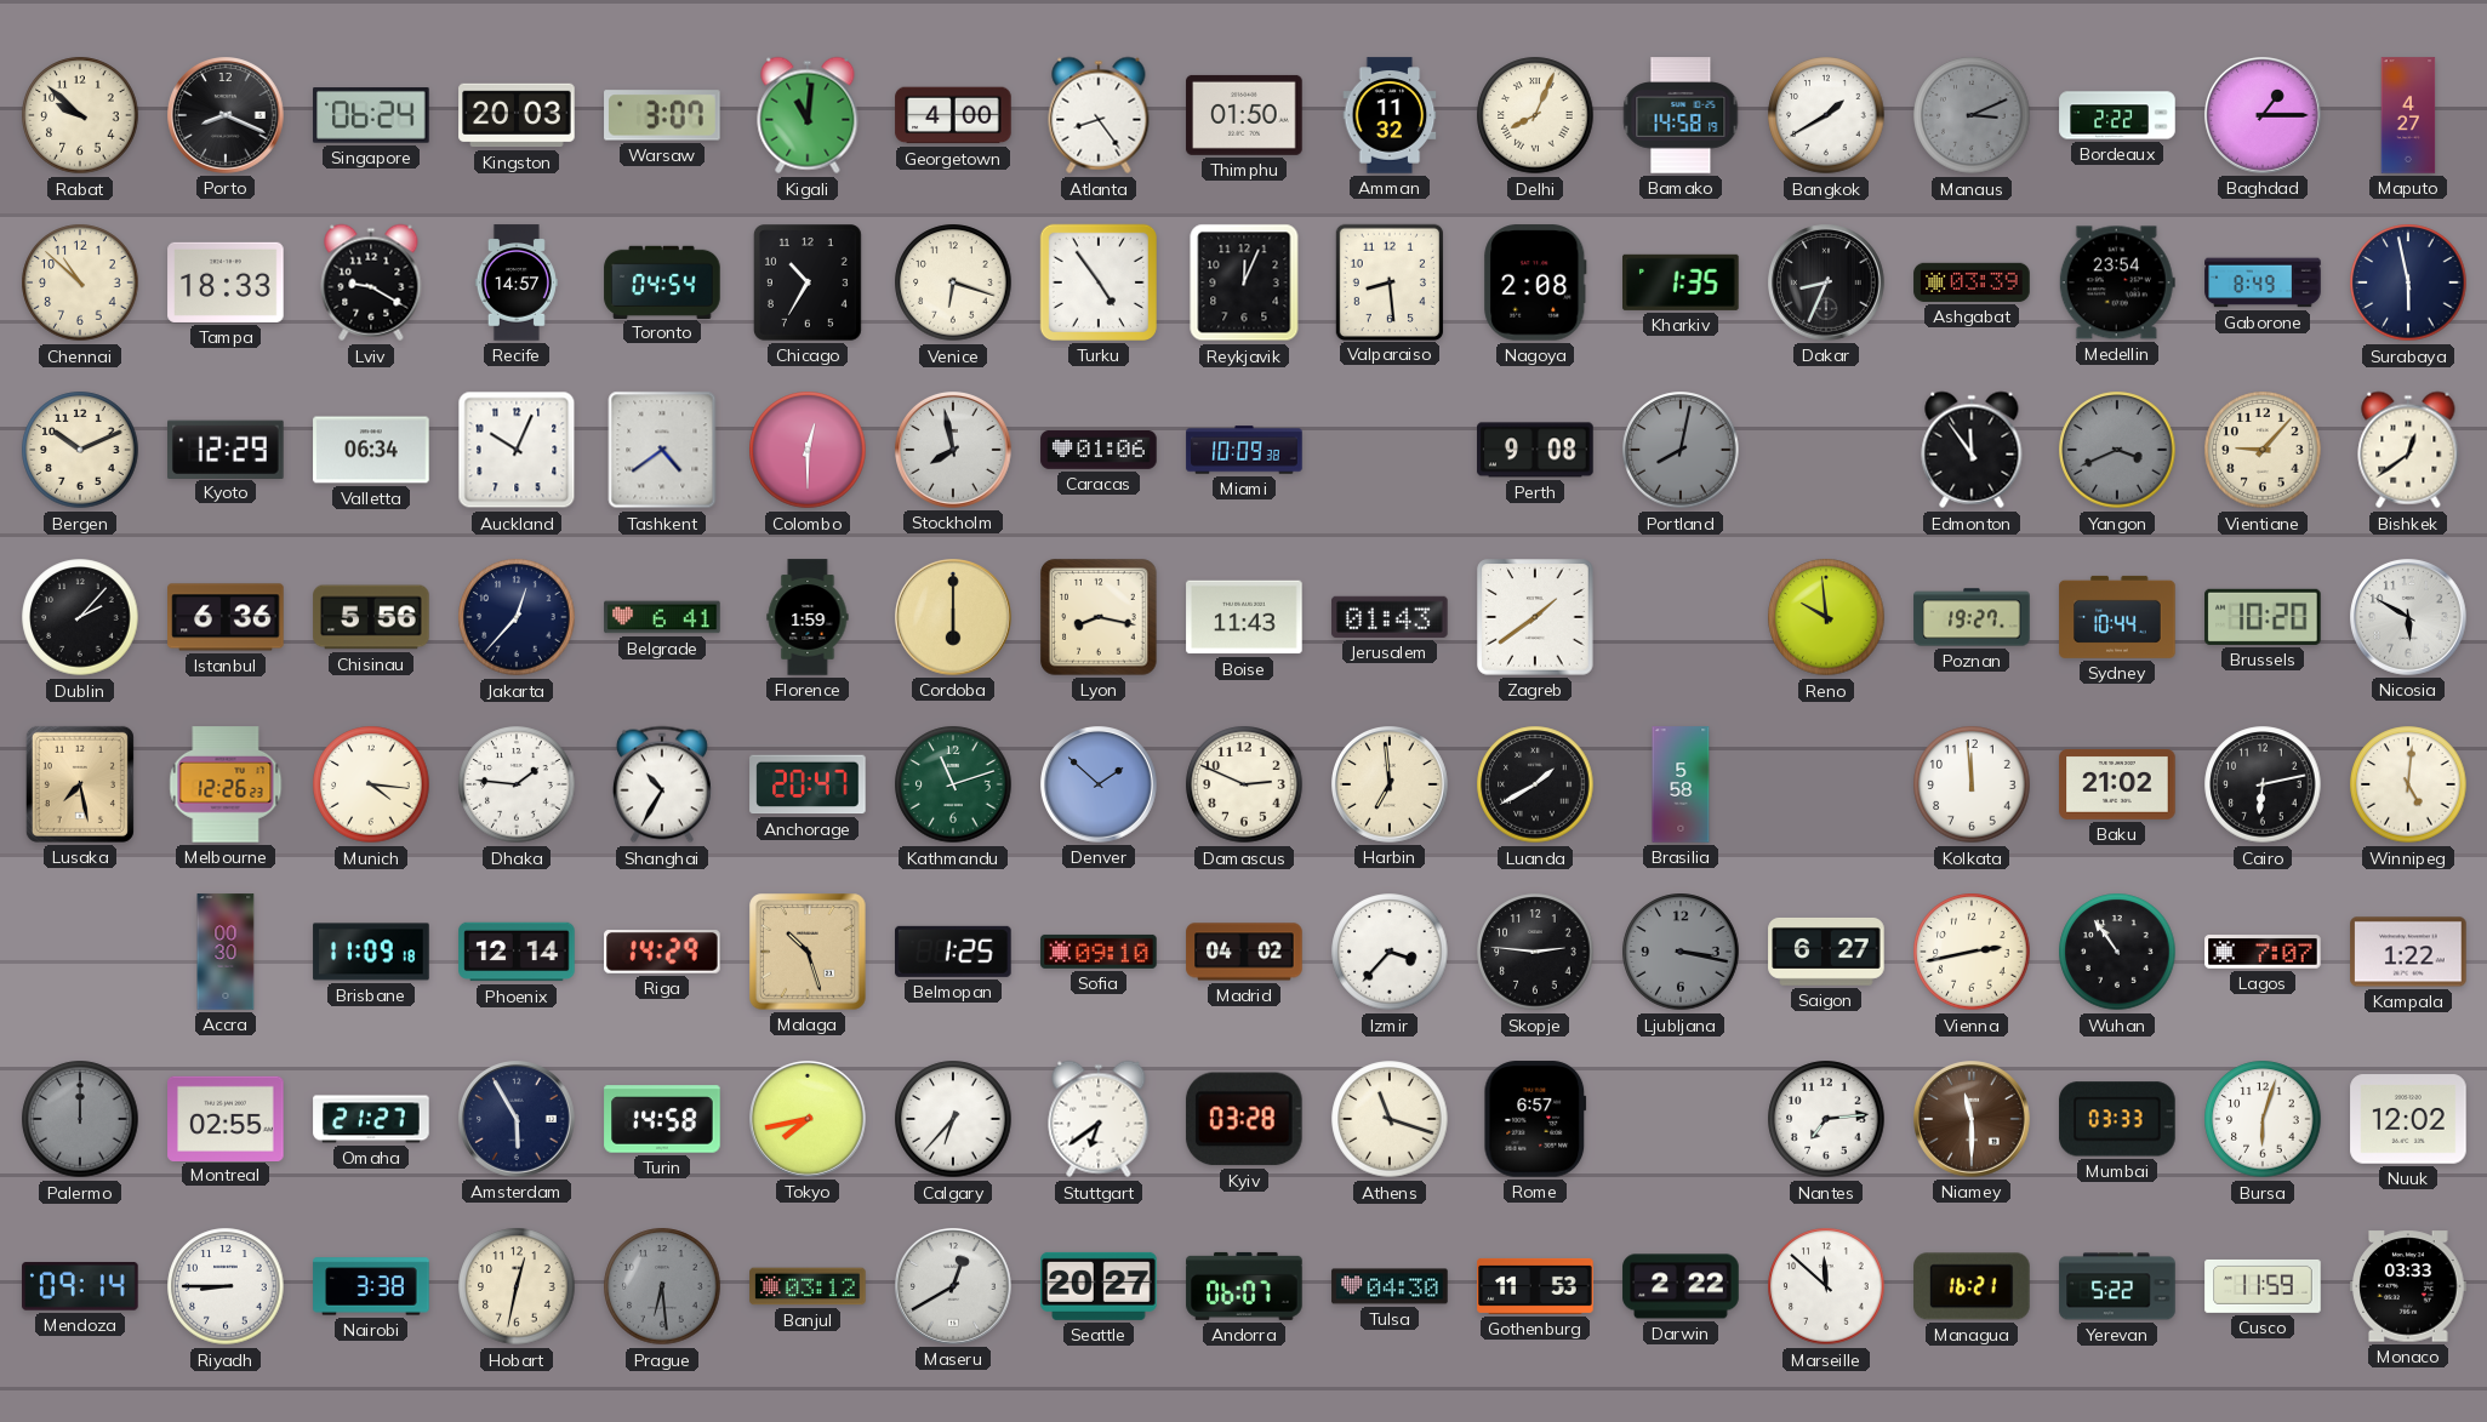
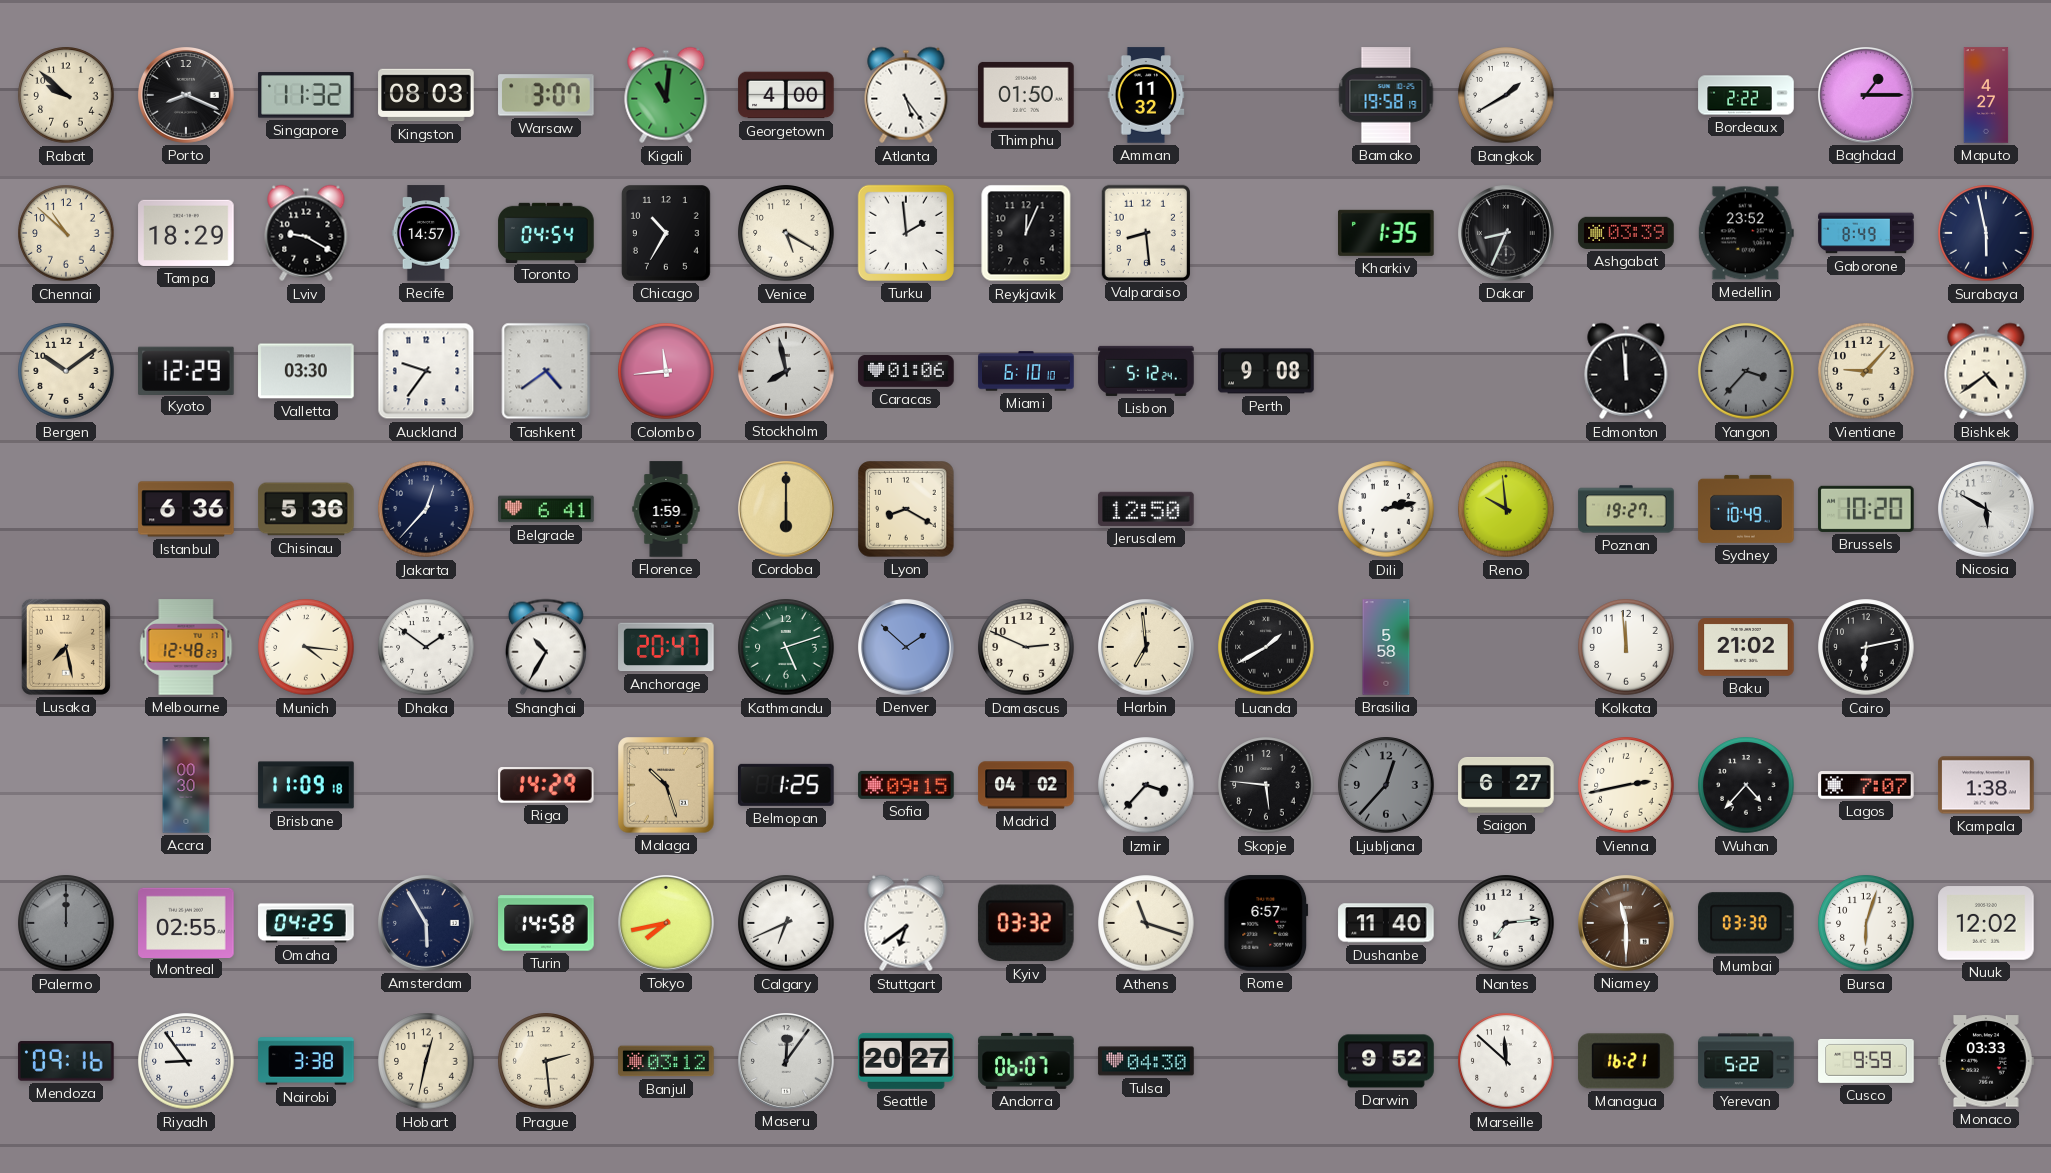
Singapore: 06:24 -> 11:32 (306, 95)
Kingston: 20:03 -> 08:03 (426, 95)
Atlanta: 8:24 -> 5:24 (906, 95)
Delhi: 8:04 -> none (1535, 115)
Bamako: 14:58 -> 19:58 (1386, 95)
Manaus: 3:11 -> none (1972, 115)
Tampa: 18:33 -> 18:29 (186, 233)
Venice: 6:18 -> 5:20 (786, 233)
Turku: 4:54 -> 1:59 (906, 233)
Nagoya: 2:08 -> none (1535, 282)
Medellin: 23:54 -> 23:52 (1746, 233)
Bergen: 10:11 -> 10:09 (66, 371)
Valletta: 06:34 -> 03:30 (306, 371)
Auckland: 10:04 -> 9:36 (426, 371)
Colombo: 12:30 -> 11:44 (666, 371)
Miami: 10:09 -> 6:10 (1026, 371)
Lisbon: none -> 5:12 (1146, 371)
Portland: 8:02 -> none (1681, 450)
Edmonton: 11:54 -> 11:59 (1626, 371)
Yangon: 3:41 -> 3:37 (1746, 371)
Bishkek: 12:39 -> 4:39 (1986, 371)
Dublin: 2:07 -> none (80, 617)
Chisinau: 5:56 -> 5:36 (306, 509)
Lyon: 8:17 -> 8:20 (906, 509)
Boise: 11:43 -> none (1244, 617)
Jerusalem: 01:43 -> 12:50 (1146, 509)
Zagreb: 1:39 -> none (1535, 617)
Dili: none -> 2:13 (1386, 509)
Sydney: 10:44 -> 10:49 (1746, 509)
Melbourne: 12:26 -> 12:48 (186, 647)
Dhaka: 1:46 -> 1:51 (426, 647)
Kathmandu: 11:12 -> 5:12 (786, 647)
Winnipeg: 5:01 -> none (2408, 784)
Phoenix: 12:14 -> none (517, 952)
Sofia: 09:10 -> 09:15 (906, 785)
Skopje: 2:46 -> 5:46 (1266, 785)
Ljubljana: 3:17 -> 12:37 (1386, 785)
Wuhan: 10:54 -> 4:37 (1746, 785)
Kampala: 1:22 -> 1:38 (1986, 785)
Omaha: 21:27 -> 04:25 (306, 923)
Calgary: 6:37 -> 6:41 (786, 923)
Kyiv: 03:28 -> 03:32 (1026, 923)
Dushanbe: none -> 11:40 (1386, 923)
Mumbai: 03:33 -> 03:30 (1746, 923)
Mendoza: 09:14 -> 09:16 (66, 1062)
Riyadh: 8:45 -> 8:54 (186, 1061)
Prague: 6:29 -> 2:29 (546, 1061)
Prague dial: grey -> cream (546, 1061)
Maseru: 12:40 -> 12:06 (787, 1062)
Gothenburg: 11:53 -> none (1535, 1286)
Darwin: 2:22 -> 9:52 (1386, 1061)
Cusco: 11:59 -> 9:59 (1866, 1061)
